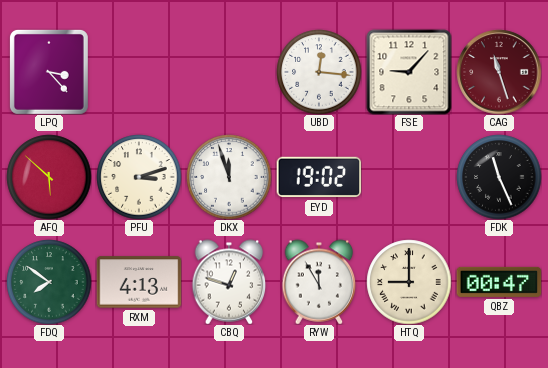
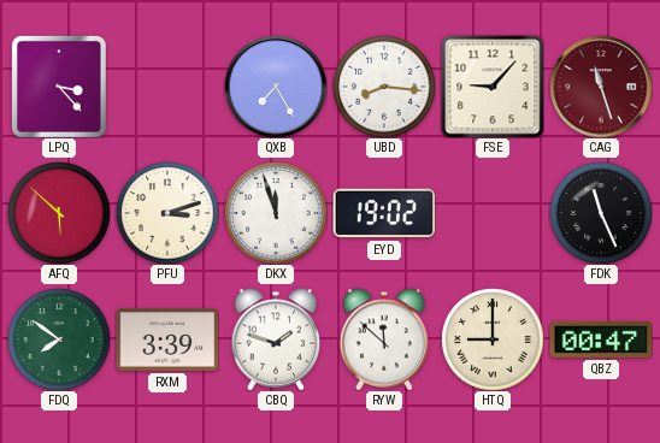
QXB: none -> 7:25 (276, 87)
UBD: 12:16 -> 8:16 (384, 87)
RXM: 4:13 -> 3:39 (167, 339)
CBQ: 12:48 -> 1:48 (276, 339)
RYW: 11:55 -> 11:52 (384, 339)
